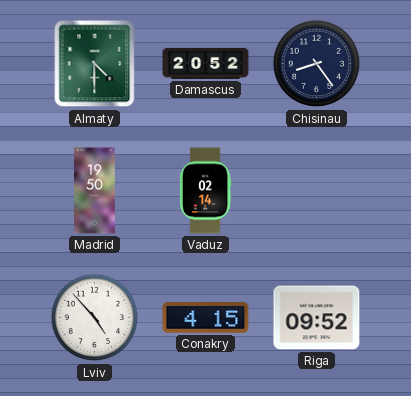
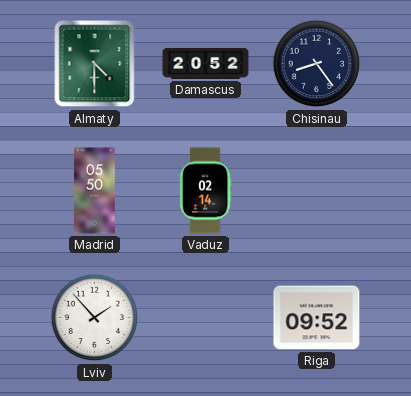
Madrid: 19:50 -> 05:50 (95, 191)
Lviv: 4:53 -> 1:53 (95, 318)
Conakry: 4:15 -> none (206, 318)
